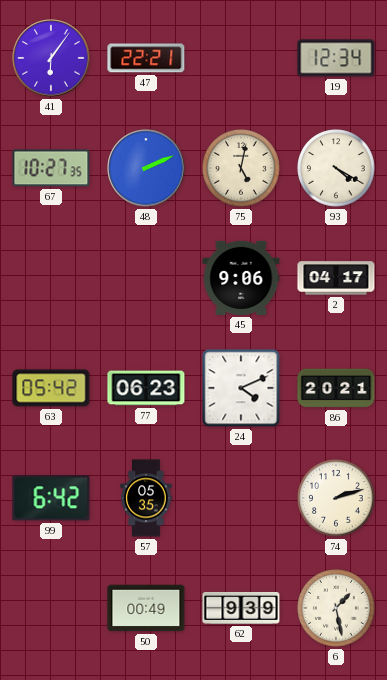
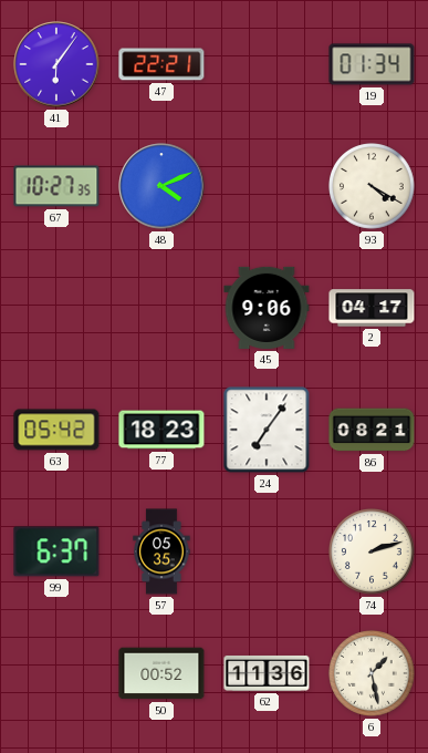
19: 12:34 -> 01:34 (372, 64)
48: 2:11 -> 4:11 (161, 186)
75: 5:02 -> none (242, 169)
77: 06:23 -> 18:23 (161, 430)
24: 4:11 -> 7:06 (267, 430)
86: 20:21 -> 08:21 (372, 430)
99: 6:42 -> 6:37 (56, 551)
50: 00:49 -> 00:52 (161, 673)
62: 9:39 -> 11:36 (267, 673)
